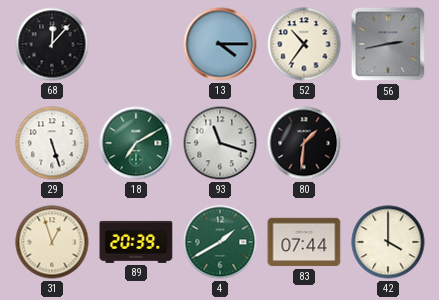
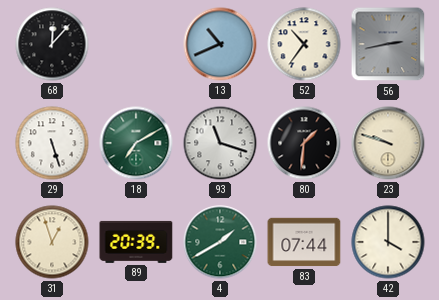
13: 4:15 -> 10:41 (220, 44)
23: none -> 9:48 (388, 143)
